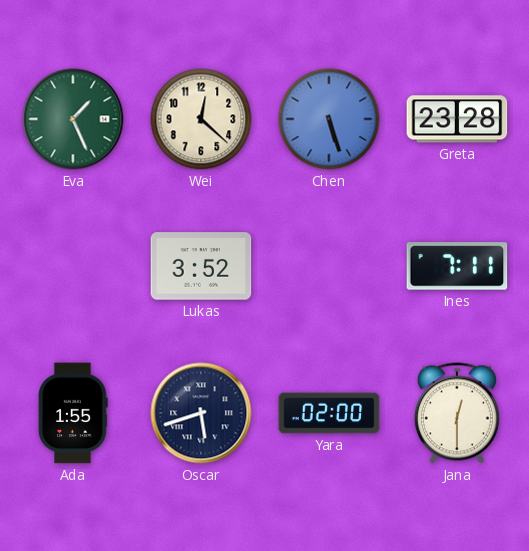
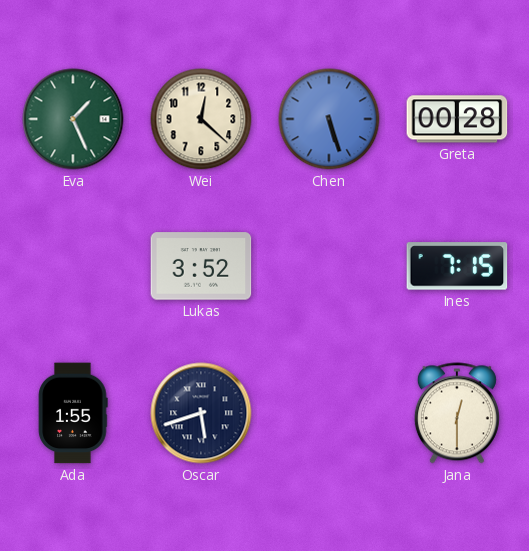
Greta: 23:28 -> 00:28 (457, 119)
Ines: 7:11 -> 7:15 (457, 266)
Yara: 02:00 -> none (329, 413)
